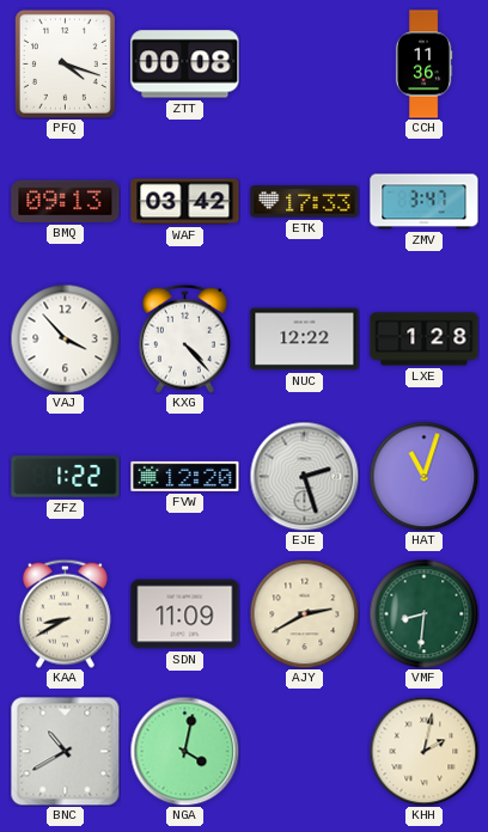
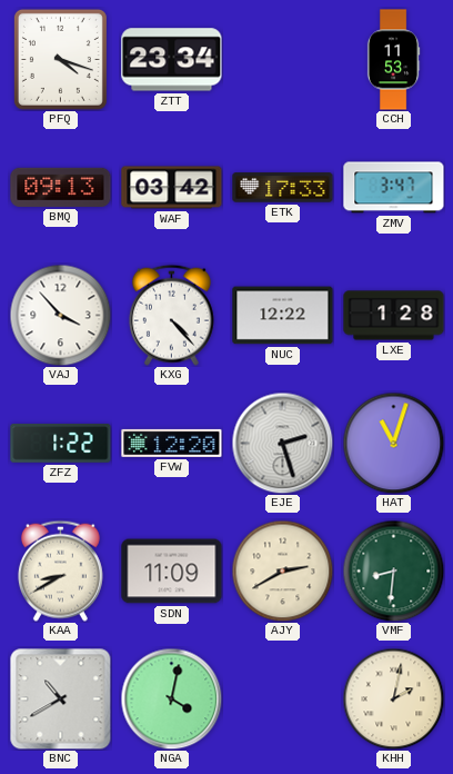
ZTT: 00:08 -> 23:34 (172, 60)
CCH: 11:36 -> 11:53 (393, 60)
